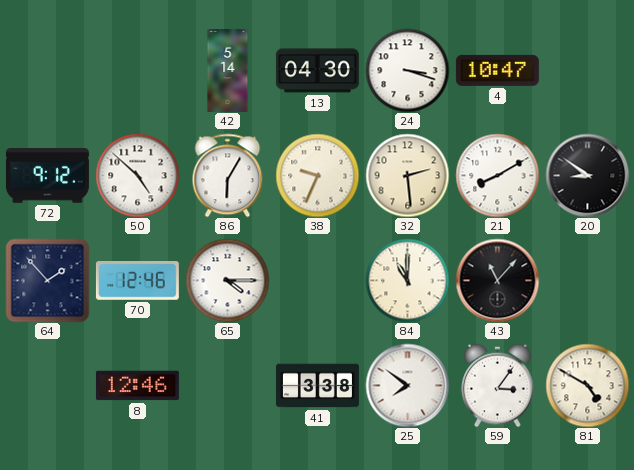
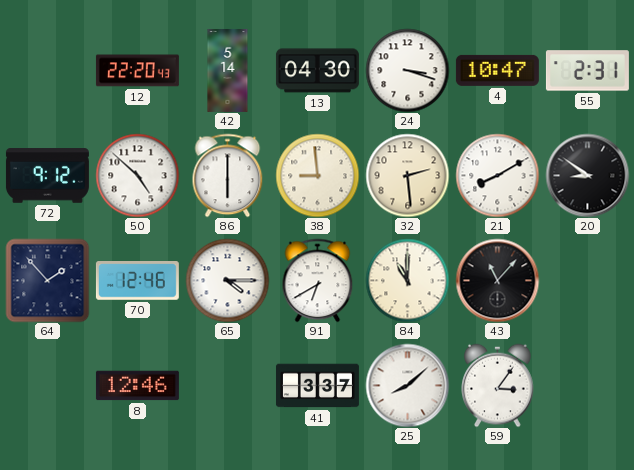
12: none -> 22:20 (137, 71)
55: none -> 2:31 (587, 71)
86: 6:05 -> 6:00 (228, 175)
38: 9:34 -> 8:59 (317, 175)
91: none -> 6:40 (318, 280)
41: 3:38 -> 3:37 (317, 386)
25: 7:51 -> 8:08 (407, 385)
81: 4:50 -> none (587, 385)
